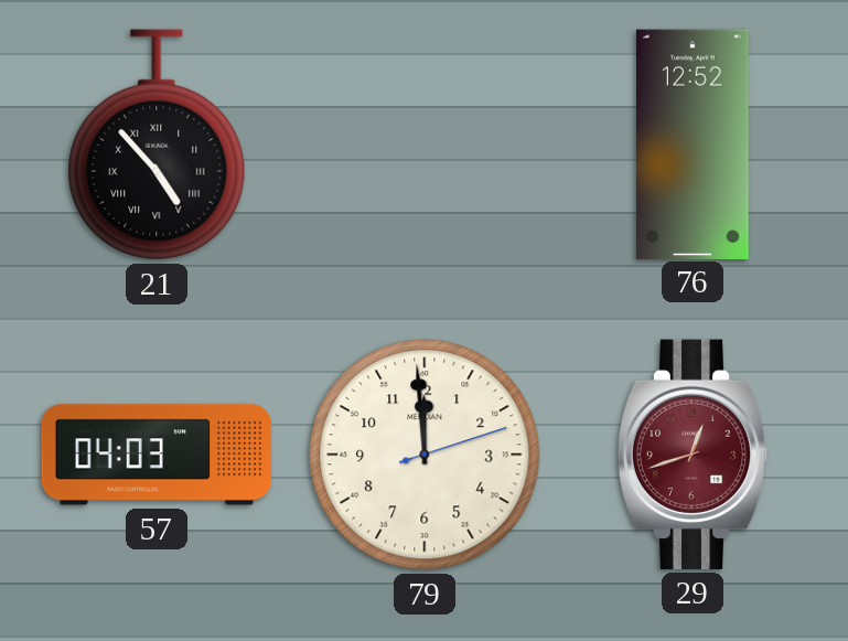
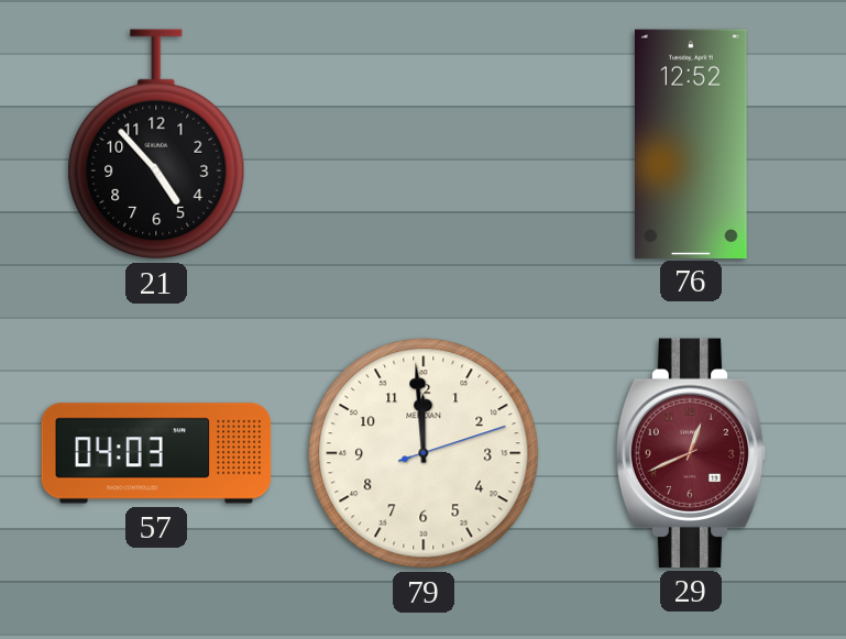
21 numerals: Roman -> Arabic (156, 144)
29: 12:42 -> 12:41 (691, 453)
